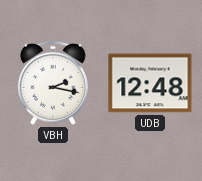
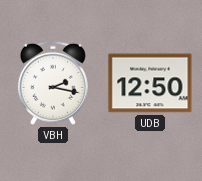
UDB: 12:48 -> 12:50 (150, 83)
